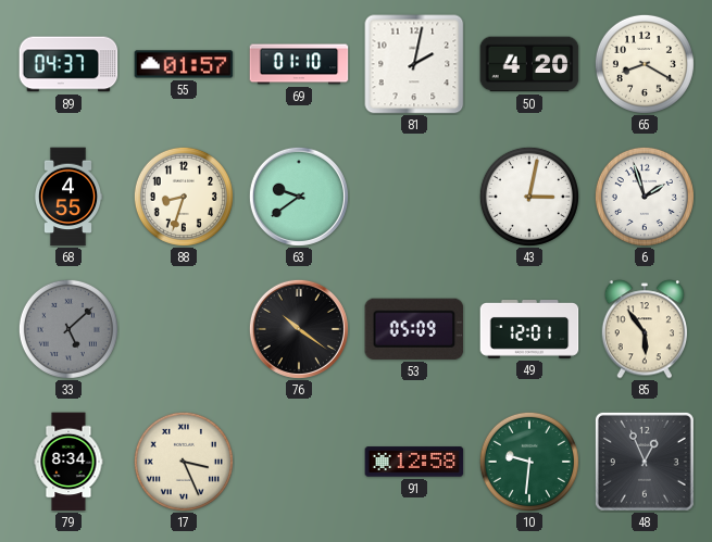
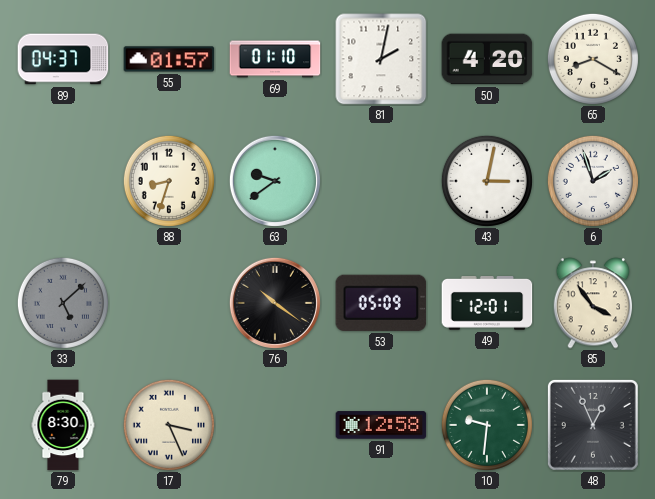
68: 4:55 -> none (68, 197)
85: 5:54 -> 3:54 (593, 303)
79: 8:34 -> 8:30 (63, 425)
